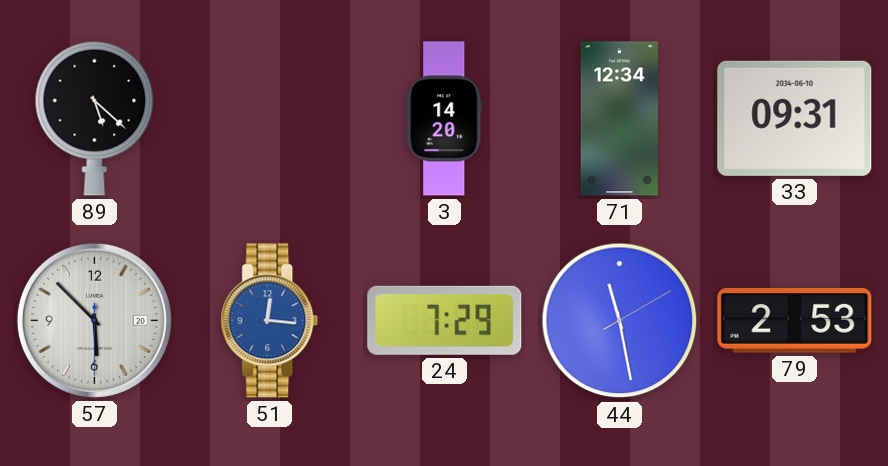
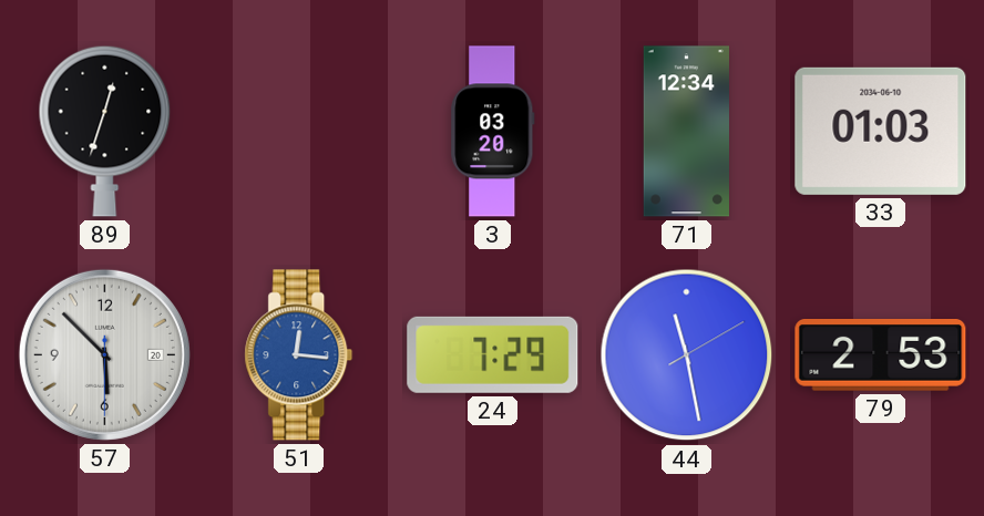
89: 5:22 -> 12:33 (105, 131)
3: 14:20 -> 03:20 (493, 132)
33: 09:31 -> 01:03 (881, 131)
